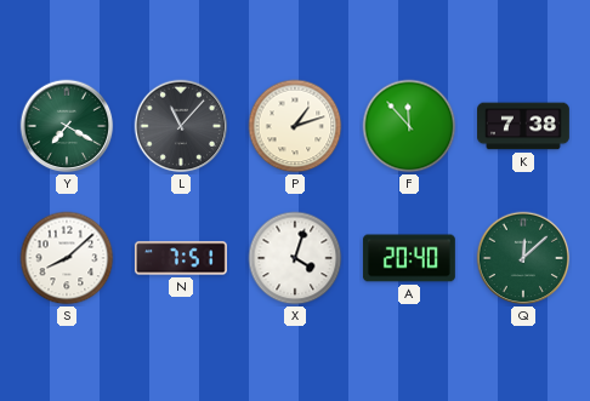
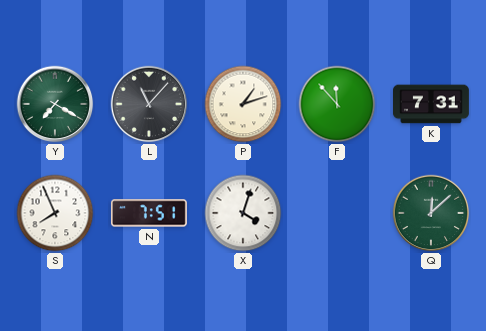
K: 7:38 -> 7:31 (432, 104)
S: 8:08 -> 7:56 (55, 213)
A: 20:40 -> none (409, 258)
